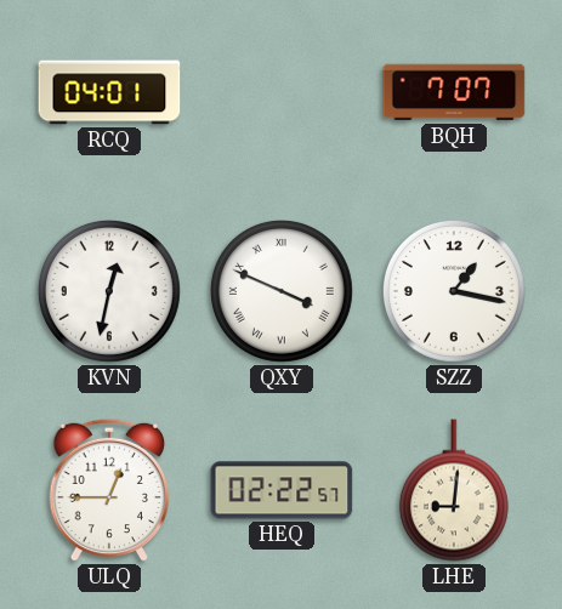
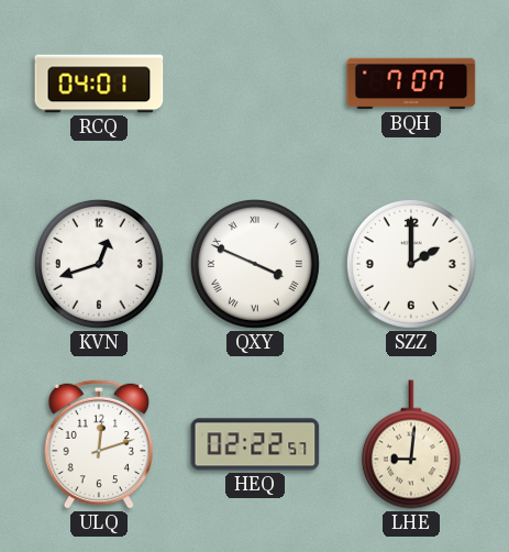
KVN: 12:32 -> 12:42 (99, 264)
SZZ: 1:17 -> 2:00 (411, 264)
ULQ: 12:45 -> 12:12 (99, 444)
